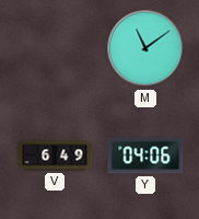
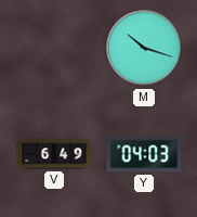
M: 11:09 -> 10:18 (144, 48)
Y: 04:06 -> 04:03 (144, 154)
